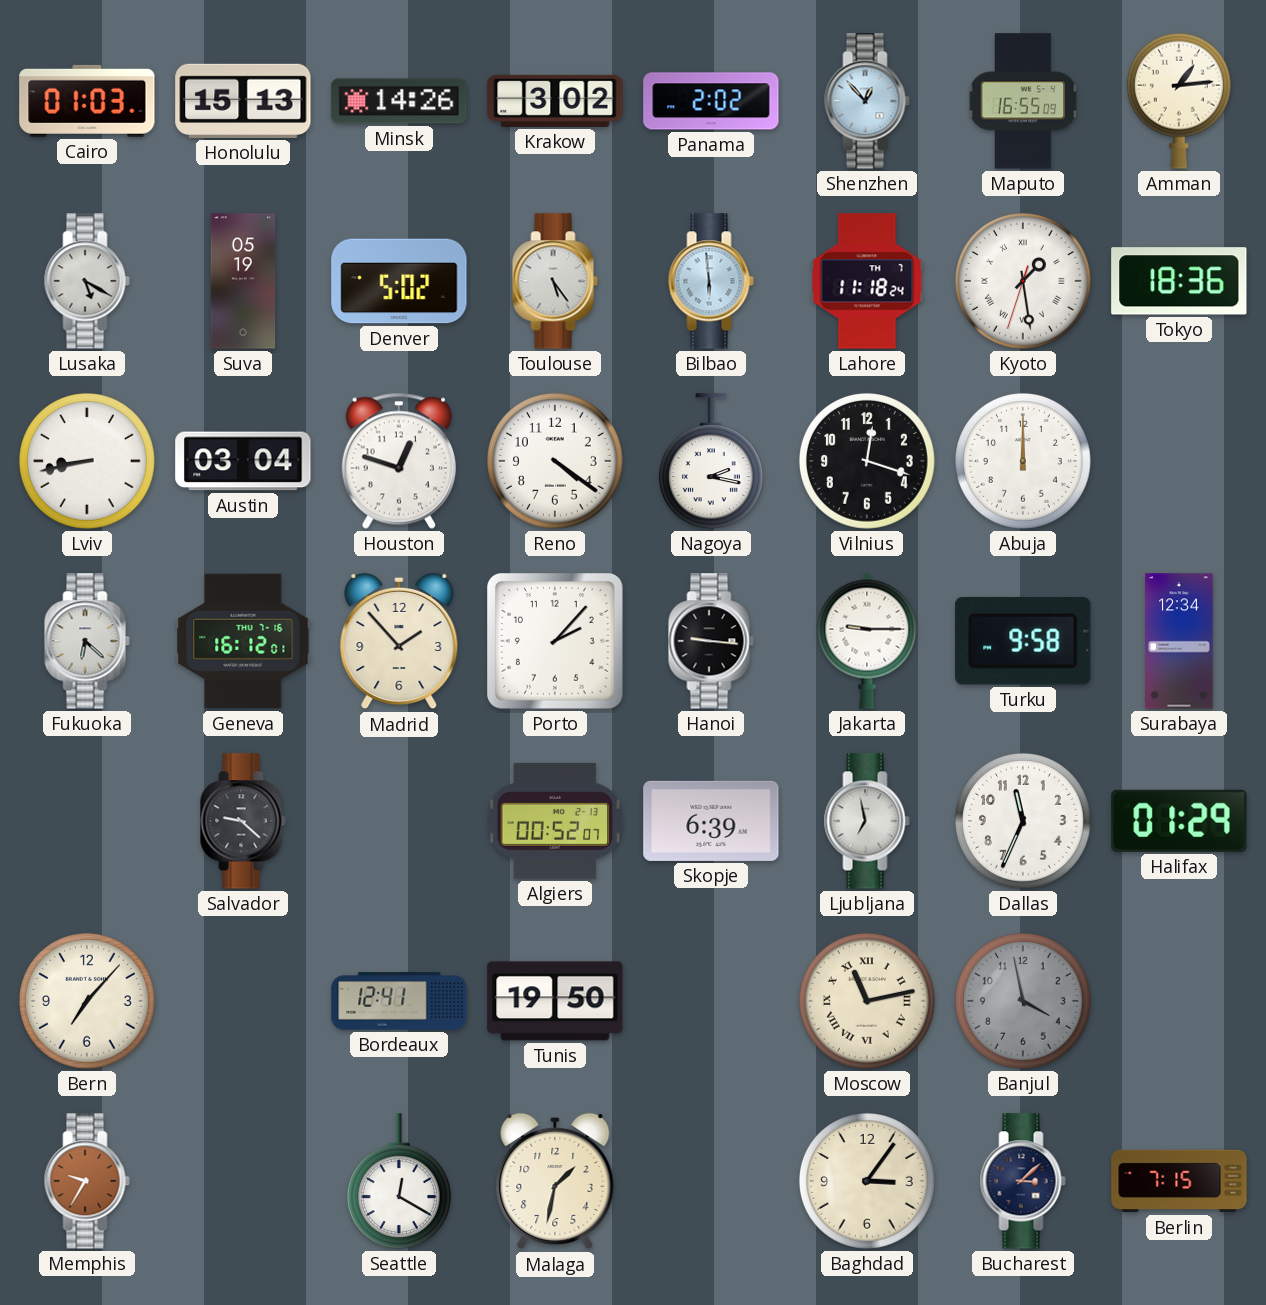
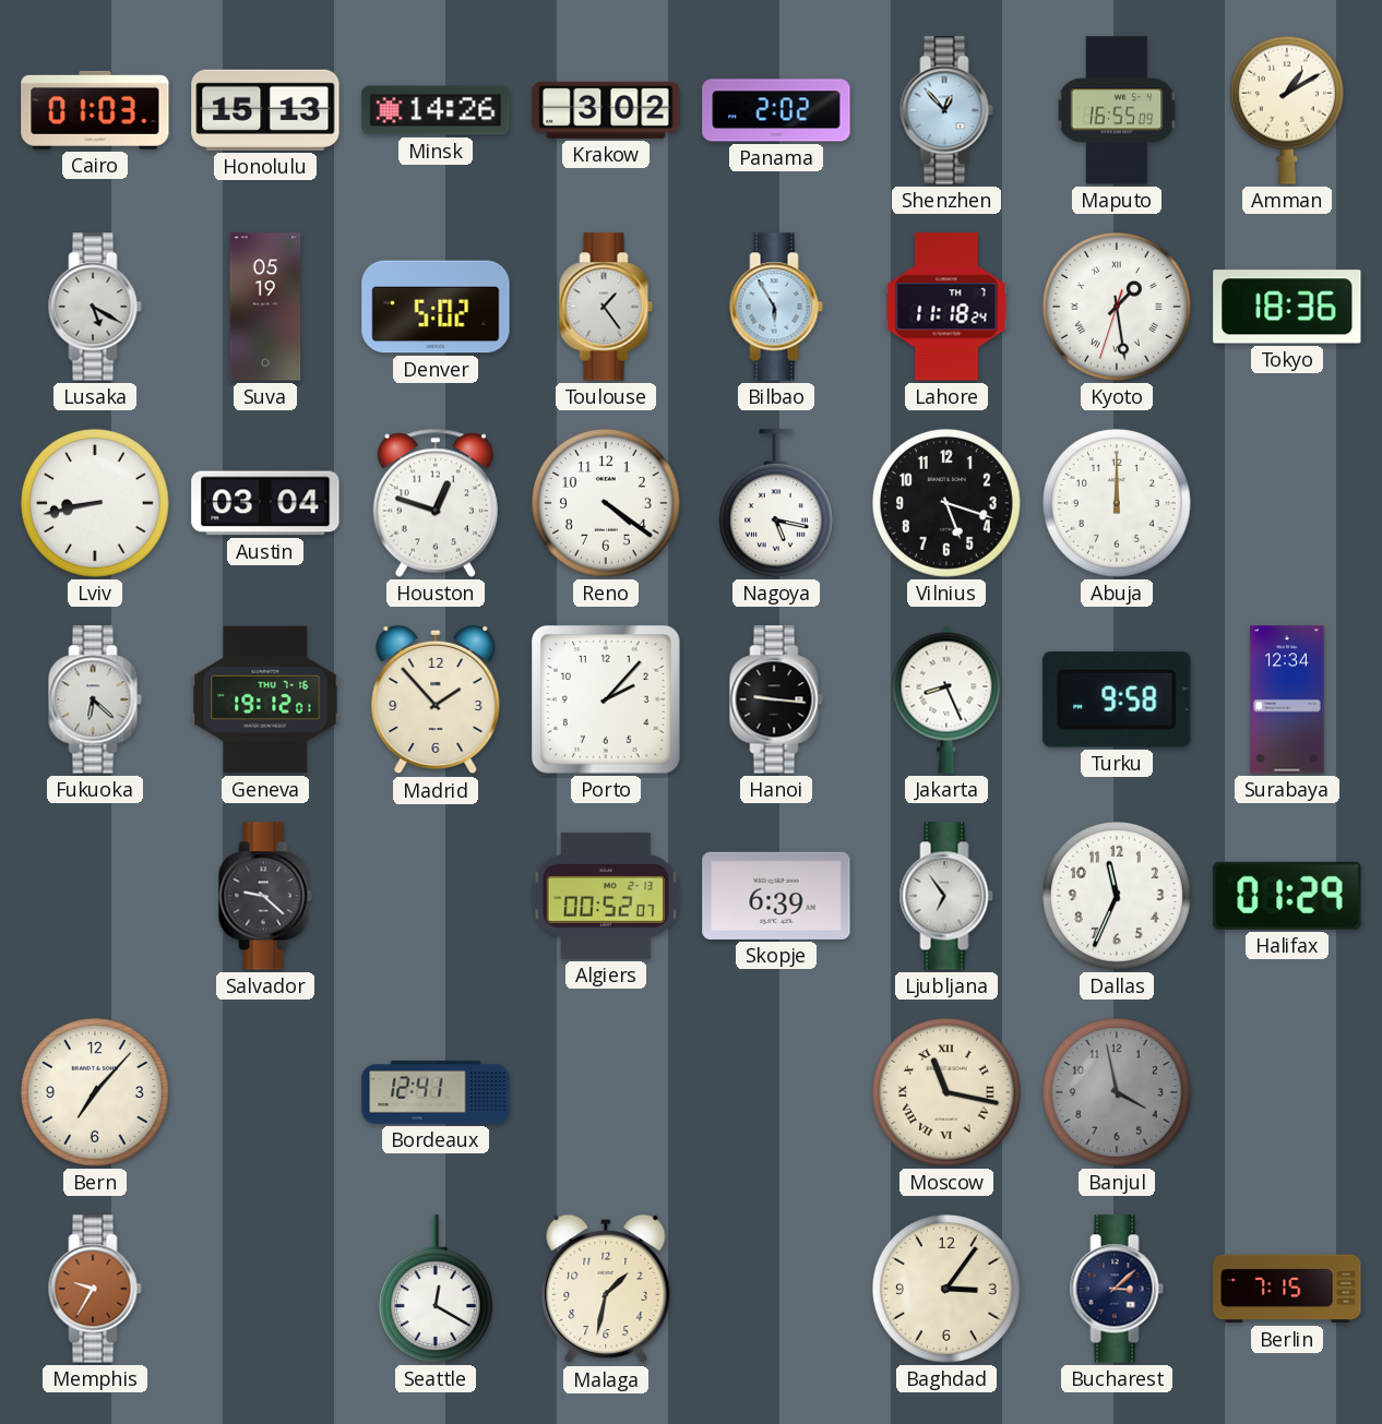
Amman: 1:14 -> 1:10 (1287, 110)
Toulouse: 5:24 -> 1:24 (606, 307)
Bilbao: 5:59 -> 5:55 (776, 307)
Nagoya: 2:17 -> 5:17 (776, 503)
Vilnius: 12:18 -> 5:18 (946, 503)
Geneva: 16:12 -> 19:12 (265, 699)
Jakarta: 9:15 -> 8:26 (946, 699)
Ljubljana: 6:58 -> 6:54 (946, 896)
Tunis: 19:50 -> none (555, 1001)
Moscow: 11:13 -> 11:17 (946, 1092)
